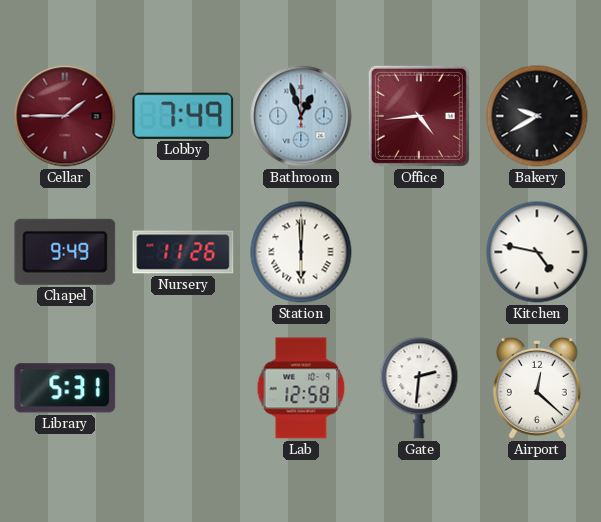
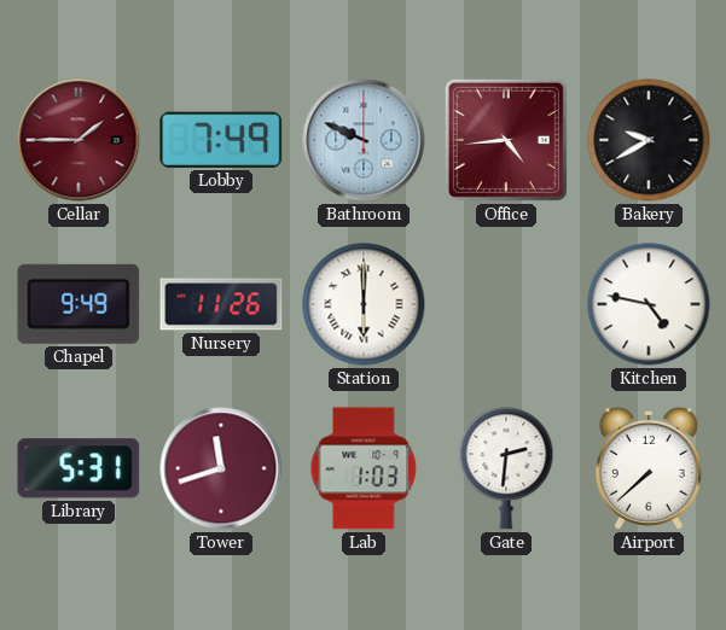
Bathroom: 12:57 -> 9:49 (364, 140)
Tower: none -> 11:42 (221, 468)
Lab: 12:58 -> 1:03 (364, 468)
Airport: 12:22 -> 7:38 (649, 468)
